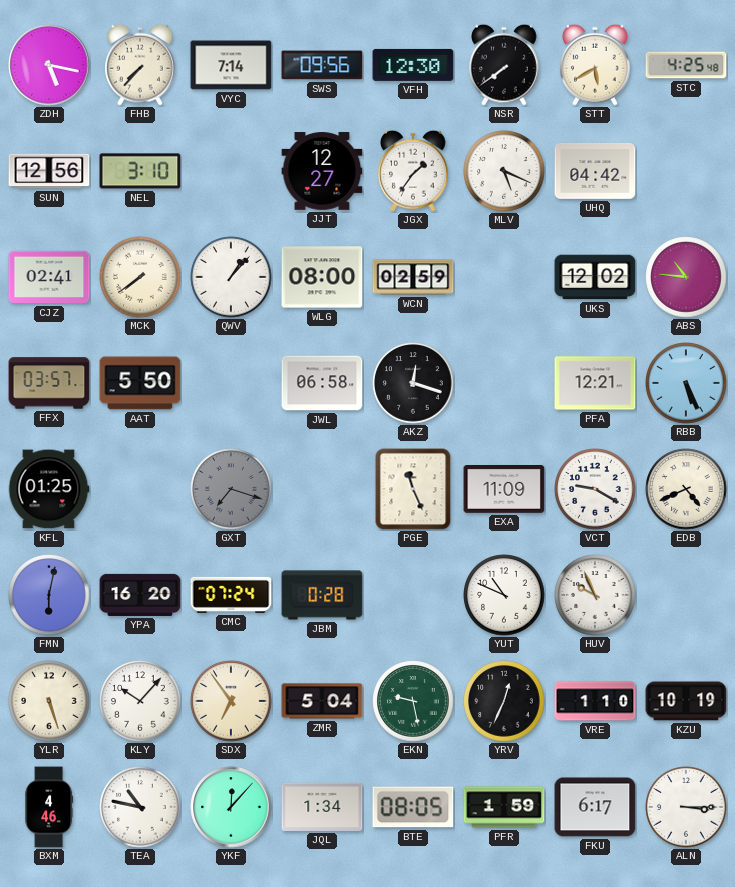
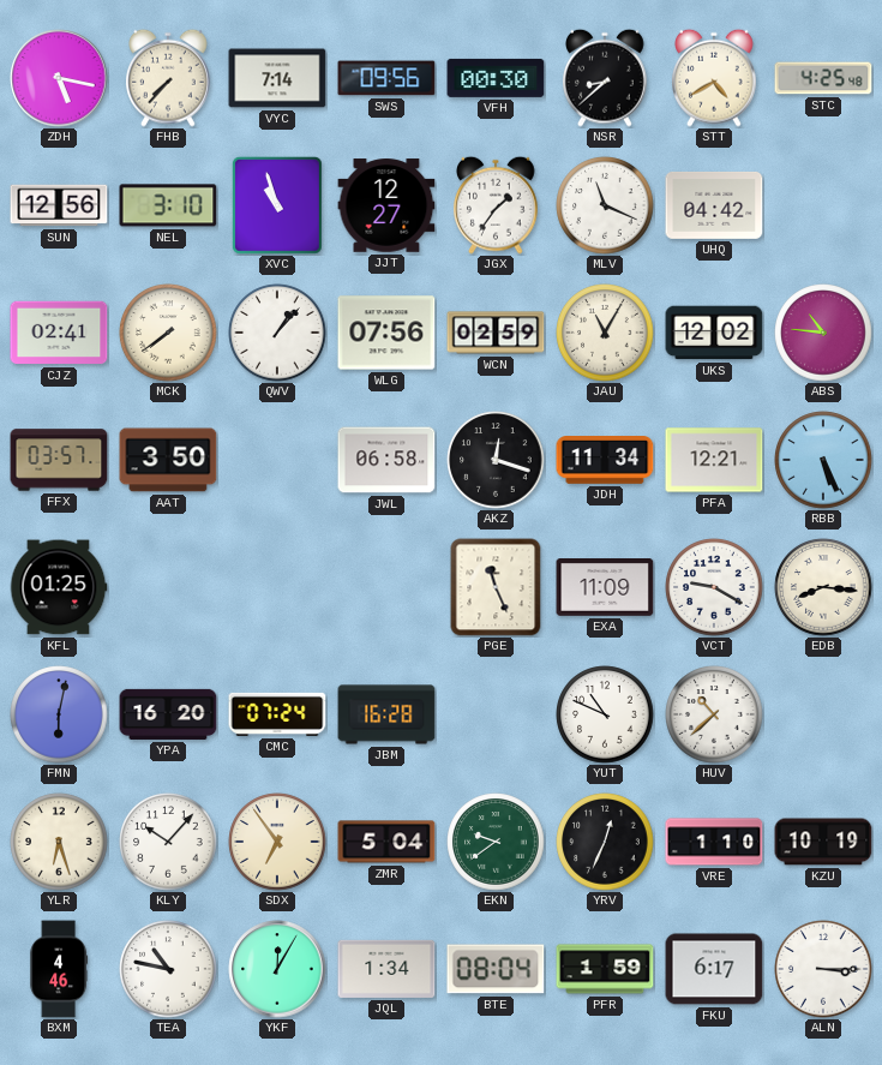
VFH: 12:30 -> 00:30 (496, 78)
NSR: 7:39 -> 8:38 (606, 78)
STT: 5:40 -> 4:40 (715, 78)
XVC: none -> 10:57 (277, 207)
MLV: 5:19 -> 11:19 (605, 205)
WLG: 08:00 -> 07:56 (386, 333)
JAU: none -> 11:05 (605, 333)
AAT: 5:50 -> 3:50 (168, 460)
JDH: none -> 11:34 (605, 461)
GXT: 7:18 -> none (231, 489)
EDB: 4:41 -> 8:16 (823, 587)
JBM: 0:28 -> 16:28 (386, 714)
HUV: 9:56 -> 10:38 (714, 714)
YLR: 5:27 -> 6:27 (59, 842)
EKN: 9:28 -> 9:39 (496, 842)
YKF: 12:07 -> 12:05 (277, 969)
BTE: 08:05 -> 08:04 (496, 969)
